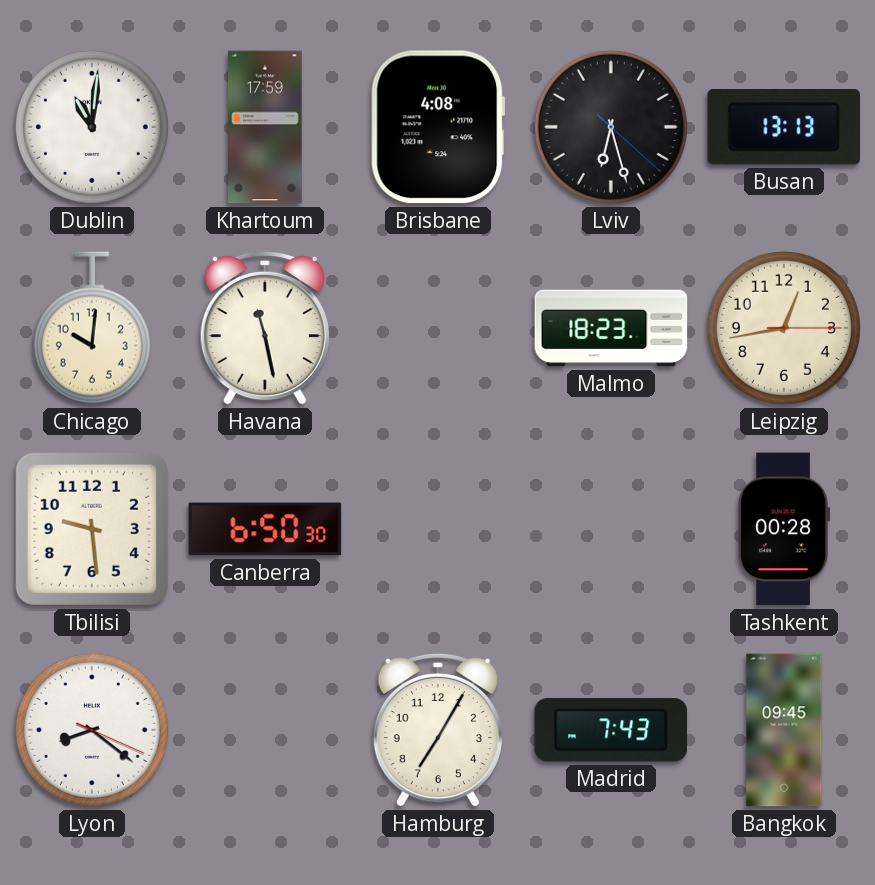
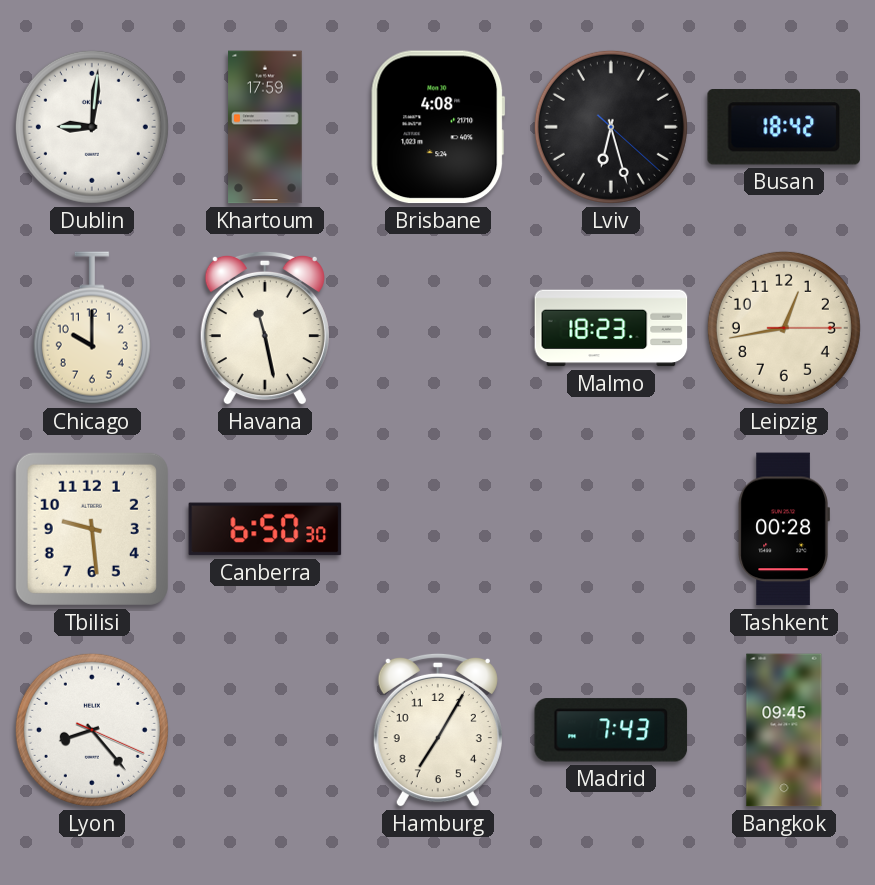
Dublin: 11:01 -> 9:01 (92, 127)
Busan: 13:13 -> 18:42 (783, 128)
Chicago: 10:01 -> 10:00 (92, 328)
Lyon: 8:21 -> 8:23 (92, 730)
